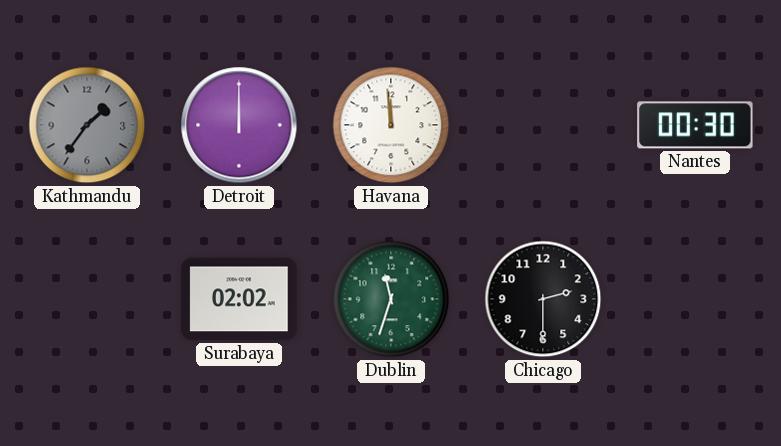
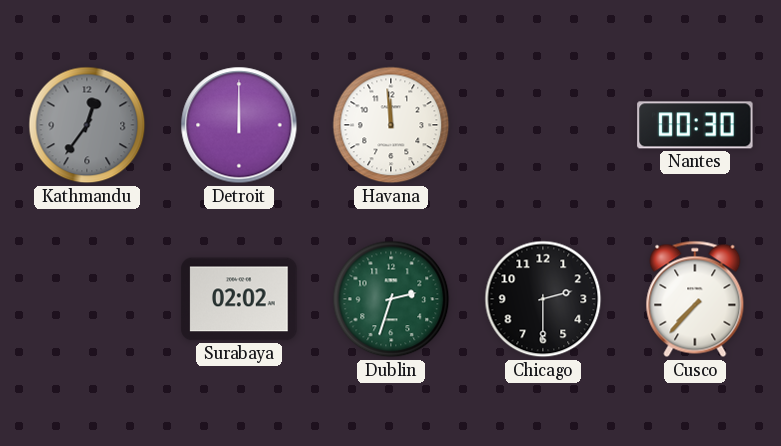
Kathmandu: 1:36 -> 12:36 (87, 125)
Dublin: 11:33 -> 2:33 (391, 299)
Cusco: none -> 7:37 (695, 299)
